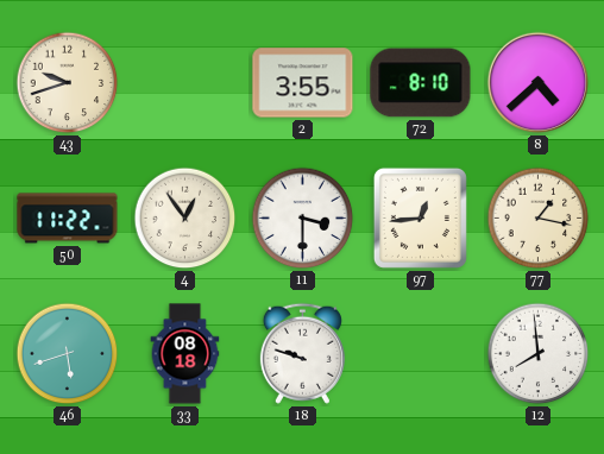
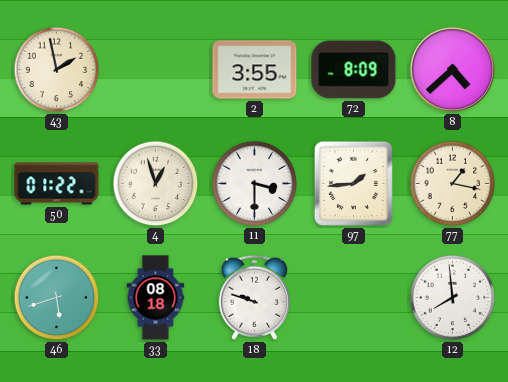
43: 9:42 -> 1:58 (57, 70)
72: 8:10 -> 8:09 (354, 70)
50: 11:22 -> 01:22 (57, 184)
4: 12:54 -> 12:57 (156, 184)
97: 12:44 -> 1:44 (353, 183)
